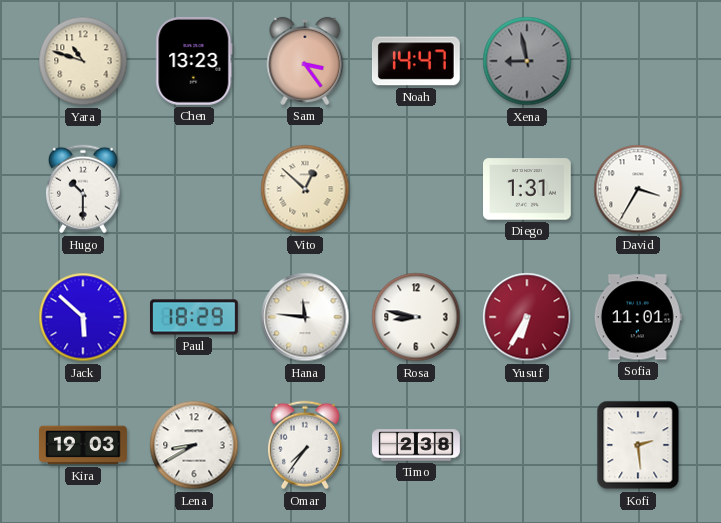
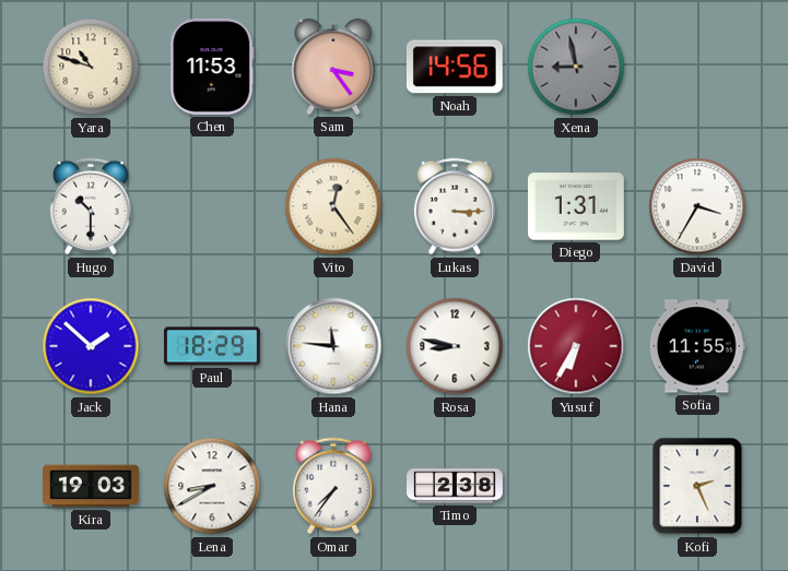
Chen: 13:23 -> 11:53 (212, 67)
Noah: 14:47 -> 14:56 (455, 67)
Vito: 12:52 -> 12:24 (333, 206)
Lukas: none -> 3:15 (455, 206)
Jack: 5:52 -> 1:52 (91, 346)
Sofia: 11:01 -> 11:55 (697, 346)
Kofi: 2:29 -> 2:26 (697, 486)
